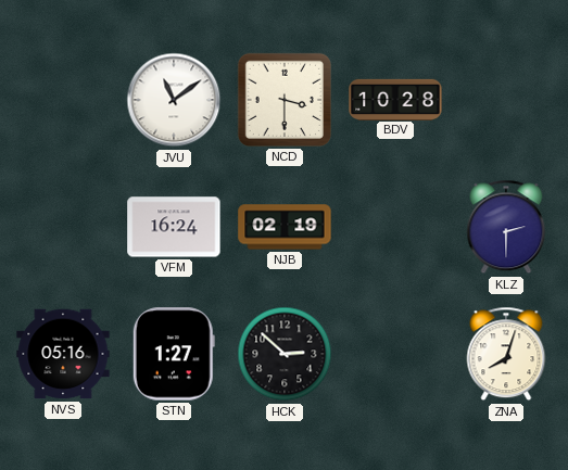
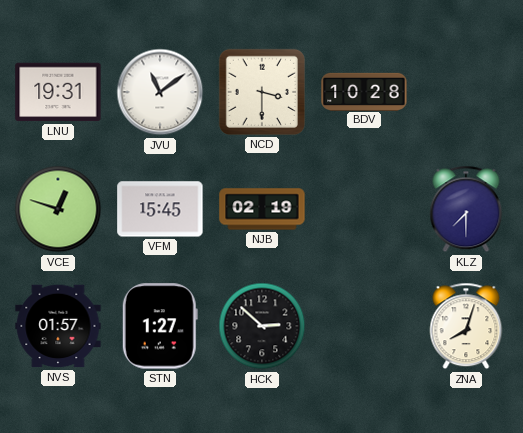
LNU: none -> 19:31 (58, 92)
VCE: none -> 12:48 (58, 209)
VFM: 16:24 -> 15:45 (160, 209)
KLZ: 2:30 -> 7:30 (466, 209)
NVS: 05:16 -> 01:57 (58, 326)
